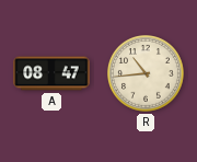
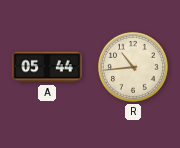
A: 08:47 -> 05:44 (47, 67)
